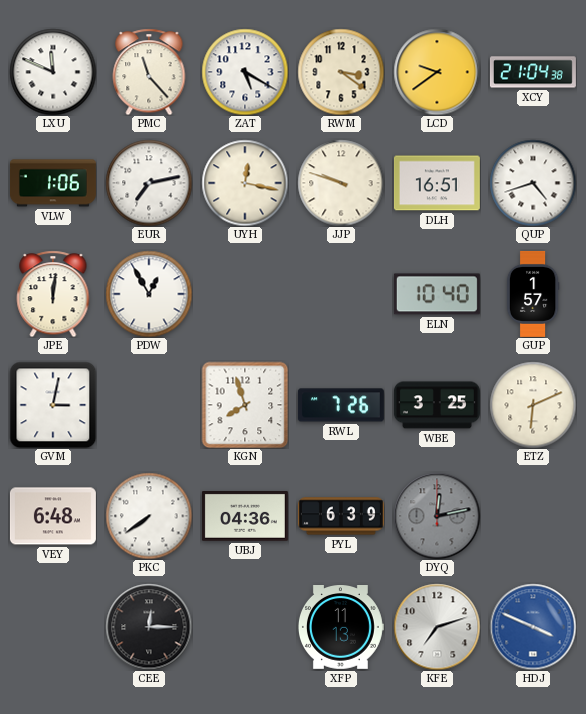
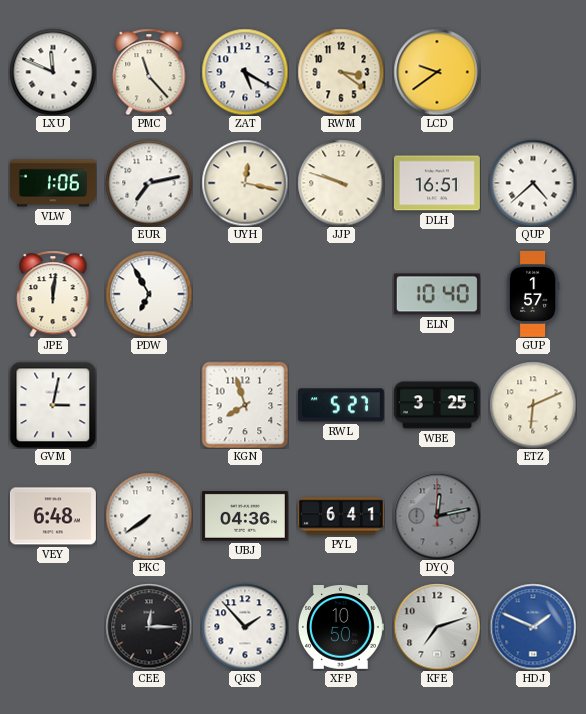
XCY: 21:04 -> none (533, 72)
QUP: 4:42 -> 4:38 (533, 183)
PDW: 12:55 -> 6:55 (149, 294)
RWL: 7:26 -> 5:27 (341, 405)
PYL: 6:39 -> 6:41 (341, 516)
QKS: none -> 1:53 (245, 627)
XFP: 11:13 -> 10:50 (341, 628)
HDJ: 3:49 -> 1:49 (533, 627)
